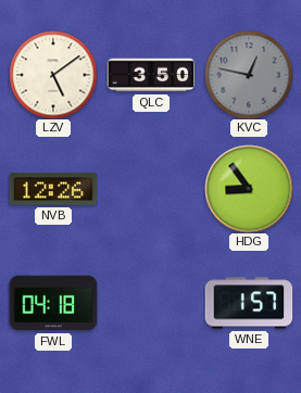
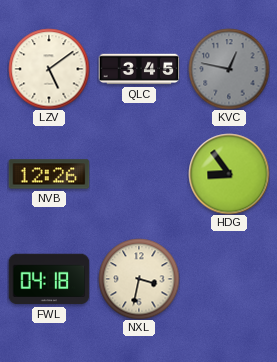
QLC: 3:50 -> 3:45 (139, 69)
NXL: none -> 3:32 (139, 279)
WNE: 1:57 -> none (249, 303)
